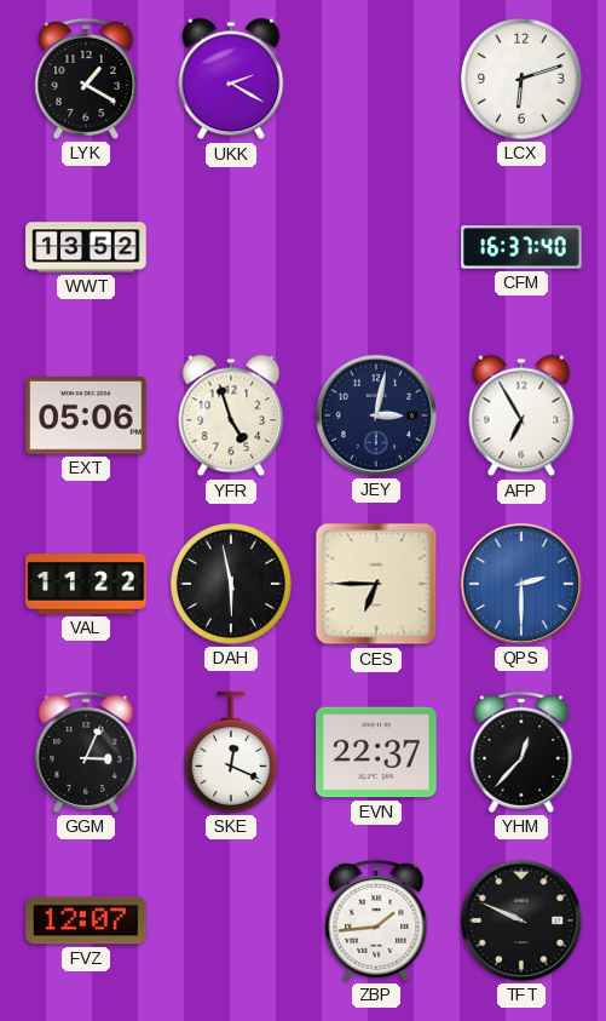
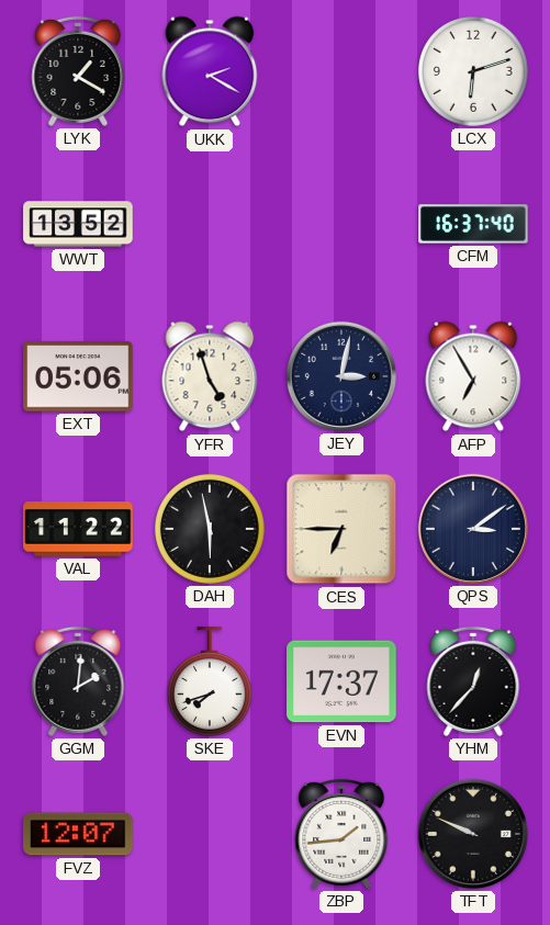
QPS: 2:30 -> 3:09 (473, 529)
QPS dial: blue -> navy (473, 529)
GGM: 3:04 -> 2:01 (78, 681)
SKE: 12:19 -> 7:42 (210, 681)
EVN: 22:37 -> 17:37 (341, 681)
